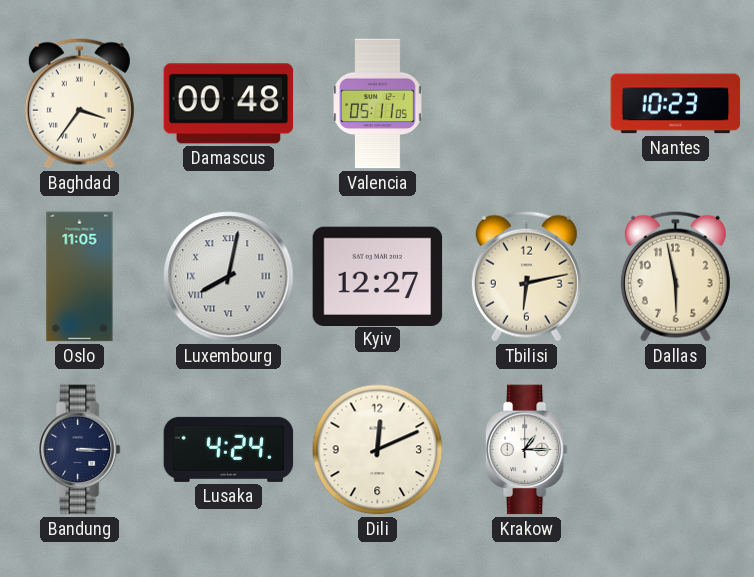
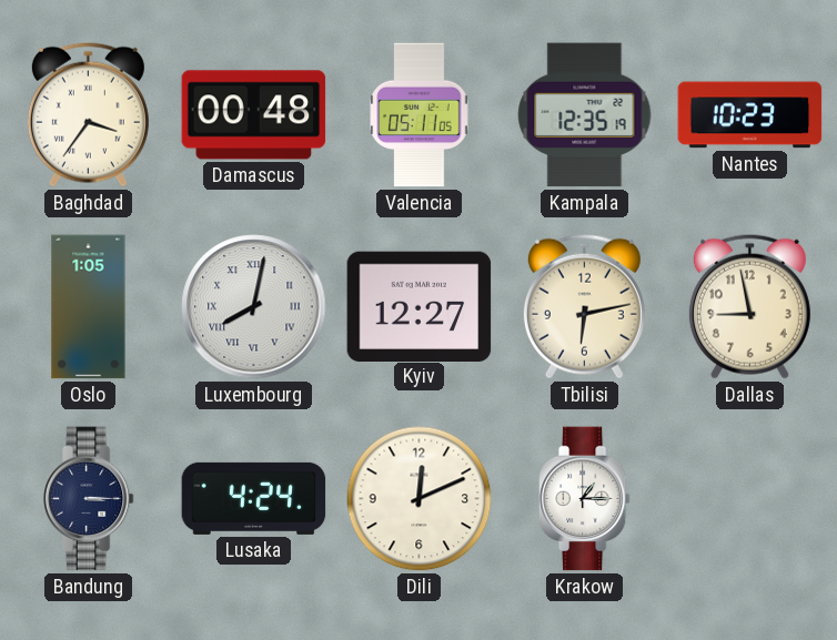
Kampala: none -> 12:35 (585, 115)
Oslo: 11:05 -> 1:05 (89, 307)
Dallas: 5:58 -> 8:58 (749, 306)
